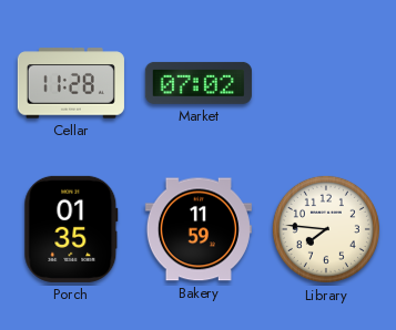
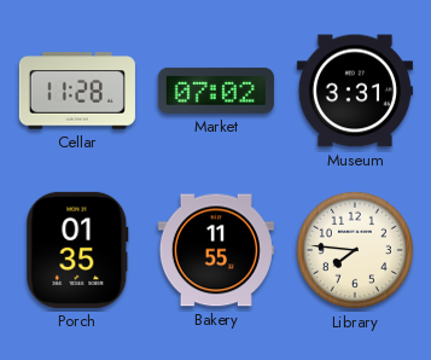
Museum: none -> 3:31 (355, 91)
Bakery: 11:59 -> 11:55 (216, 250)
